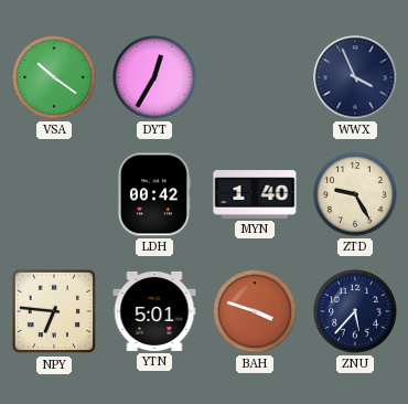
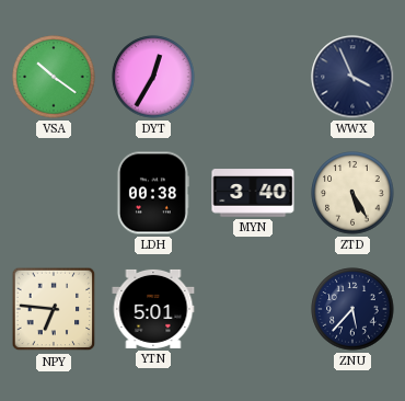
LDH: 00:42 -> 00:38 (152, 193)
MYN: 1:40 -> 3:40 (253, 193)
ZTD: 9:25 -> 5:25 (352, 193)
BAH: 3:48 -> none (255, 311)
